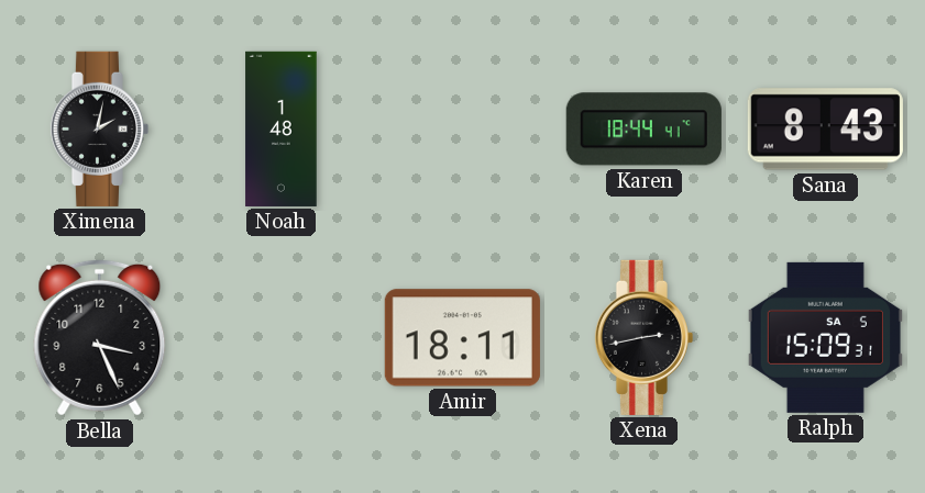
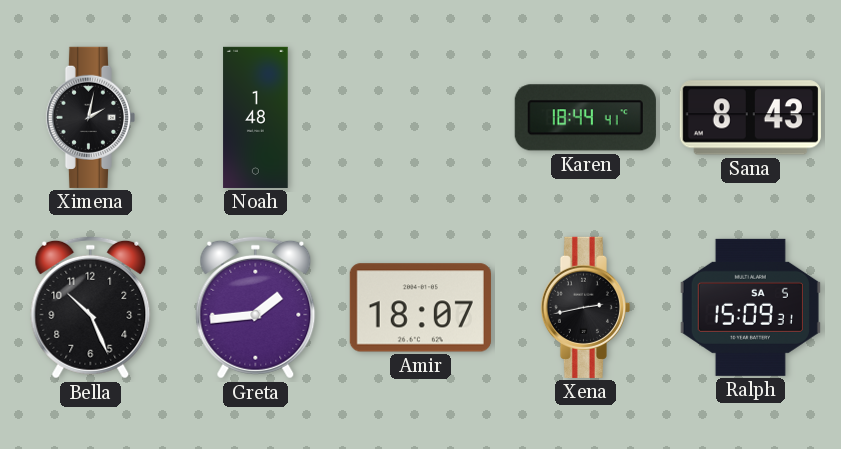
Bella: 3:26 -> 10:26 (91, 307)
Greta: none -> 1:44 (256, 307)
Amir: 18:11 -> 18:07 (420, 308)
